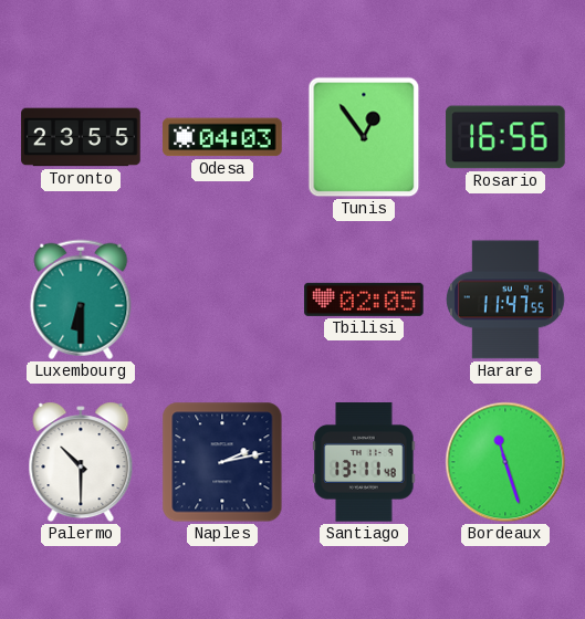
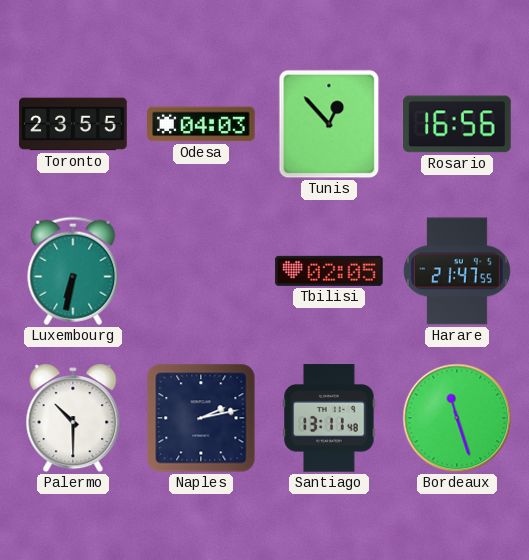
Tunis: 12:54 -> 12:53 (329, 124)
Luxembourg: 6:30 -> 6:32 (73, 271)
Harare: 11:47 -> 21:47 (457, 271)
